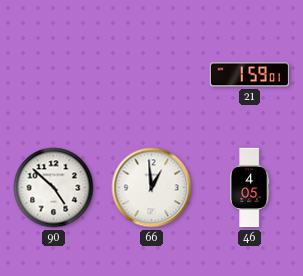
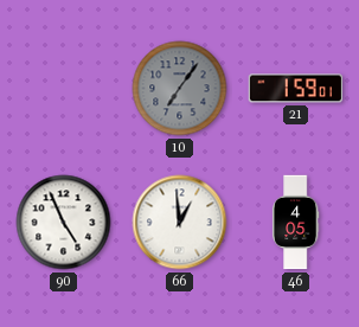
10: none -> 7:06 (180, 89)
90: 4:52 -> 4:56 (64, 223)
